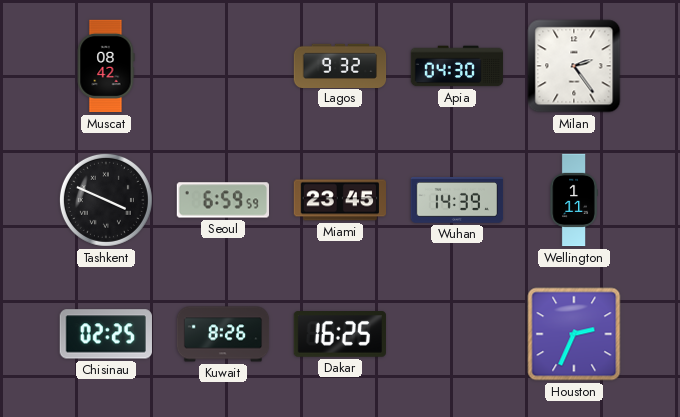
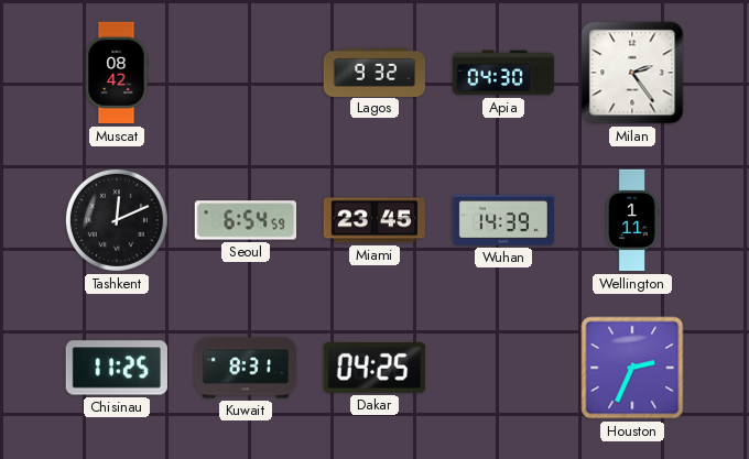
Tashkent: 3:49 -> 12:11 (117, 220)
Seoul: 6:59 -> 6:54 (245, 220)
Chisinau: 02:25 -> 11:25 (117, 368)
Kuwait: 8:26 -> 8:31 (246, 368)
Dakar: 16:25 -> 04:25 (373, 369)
